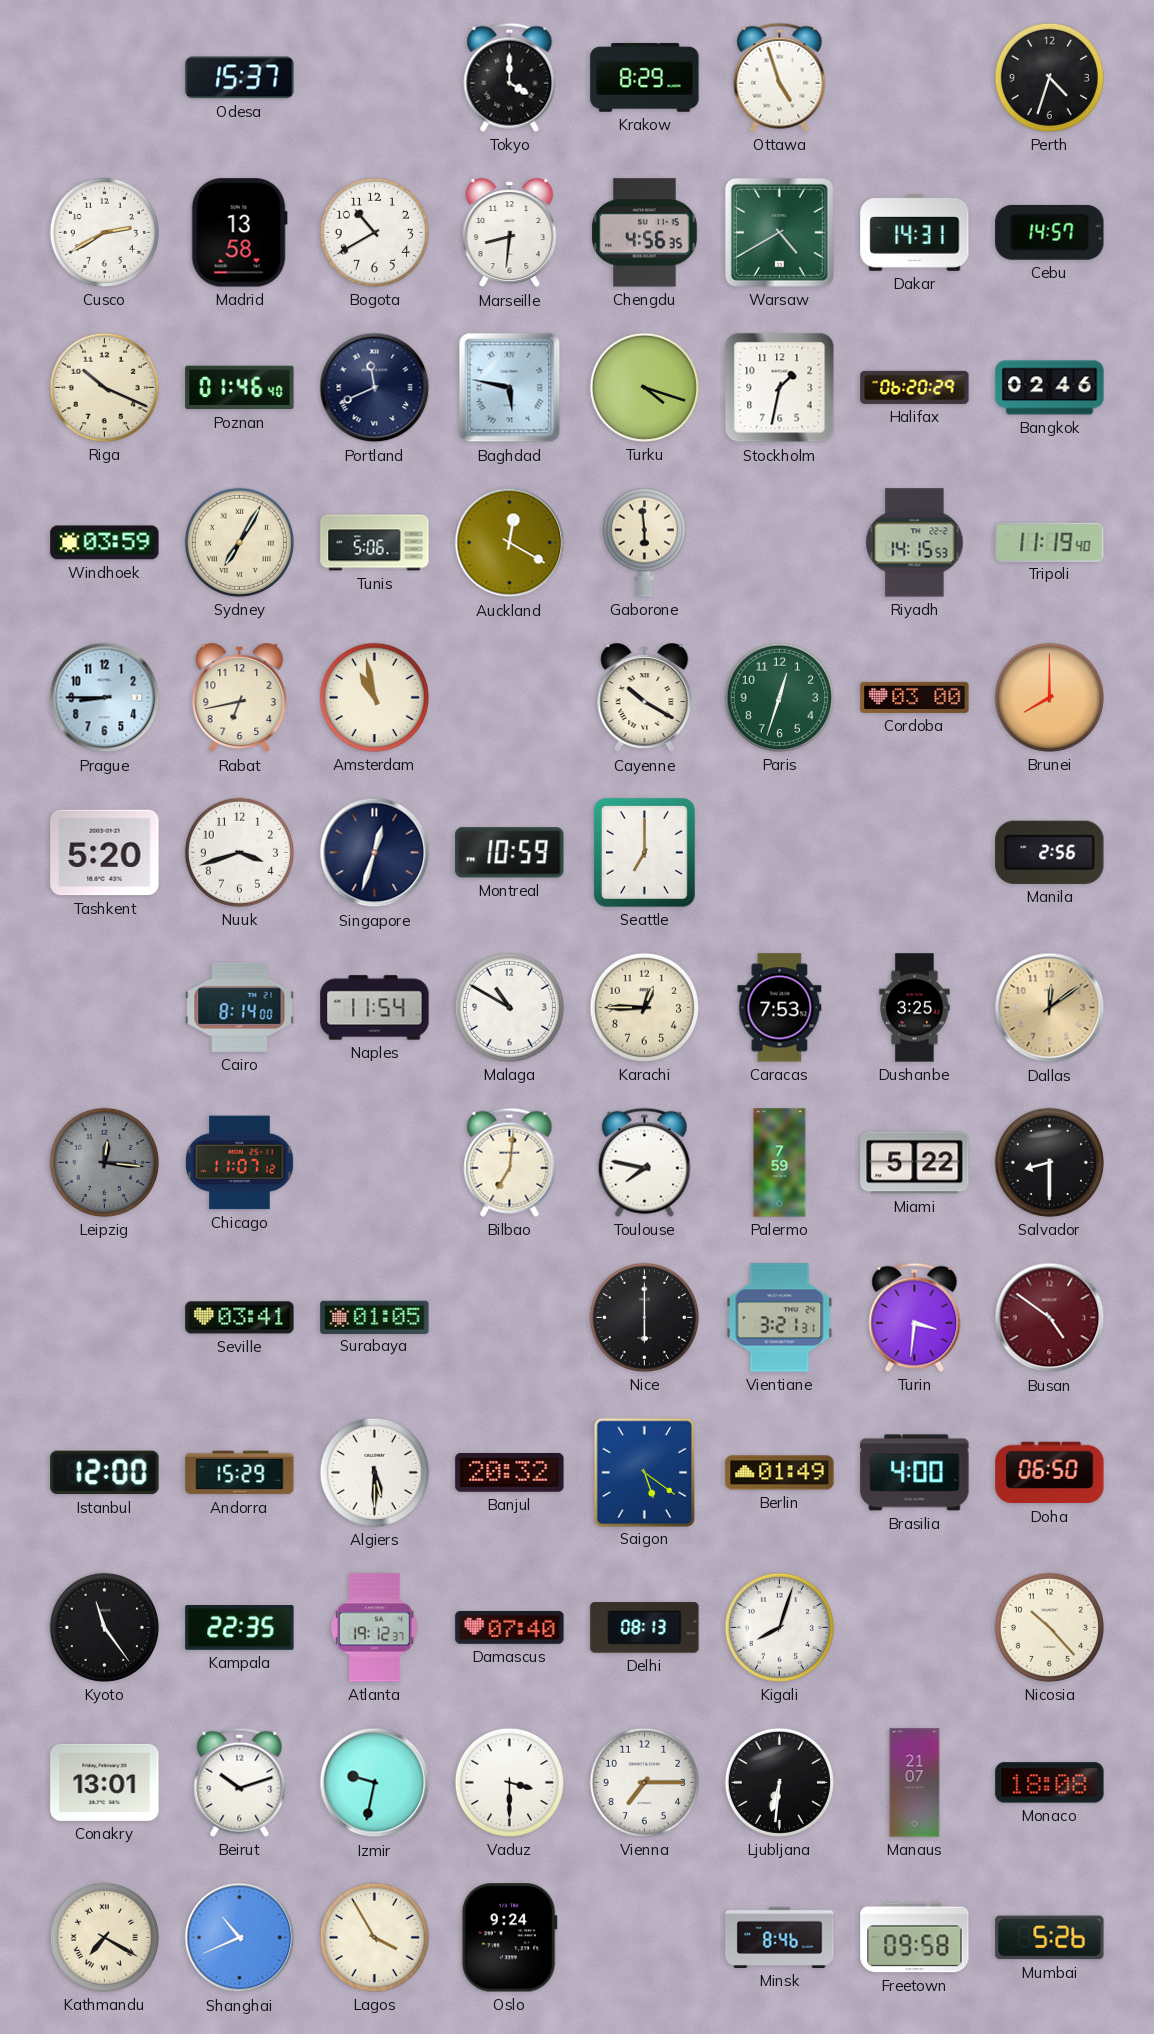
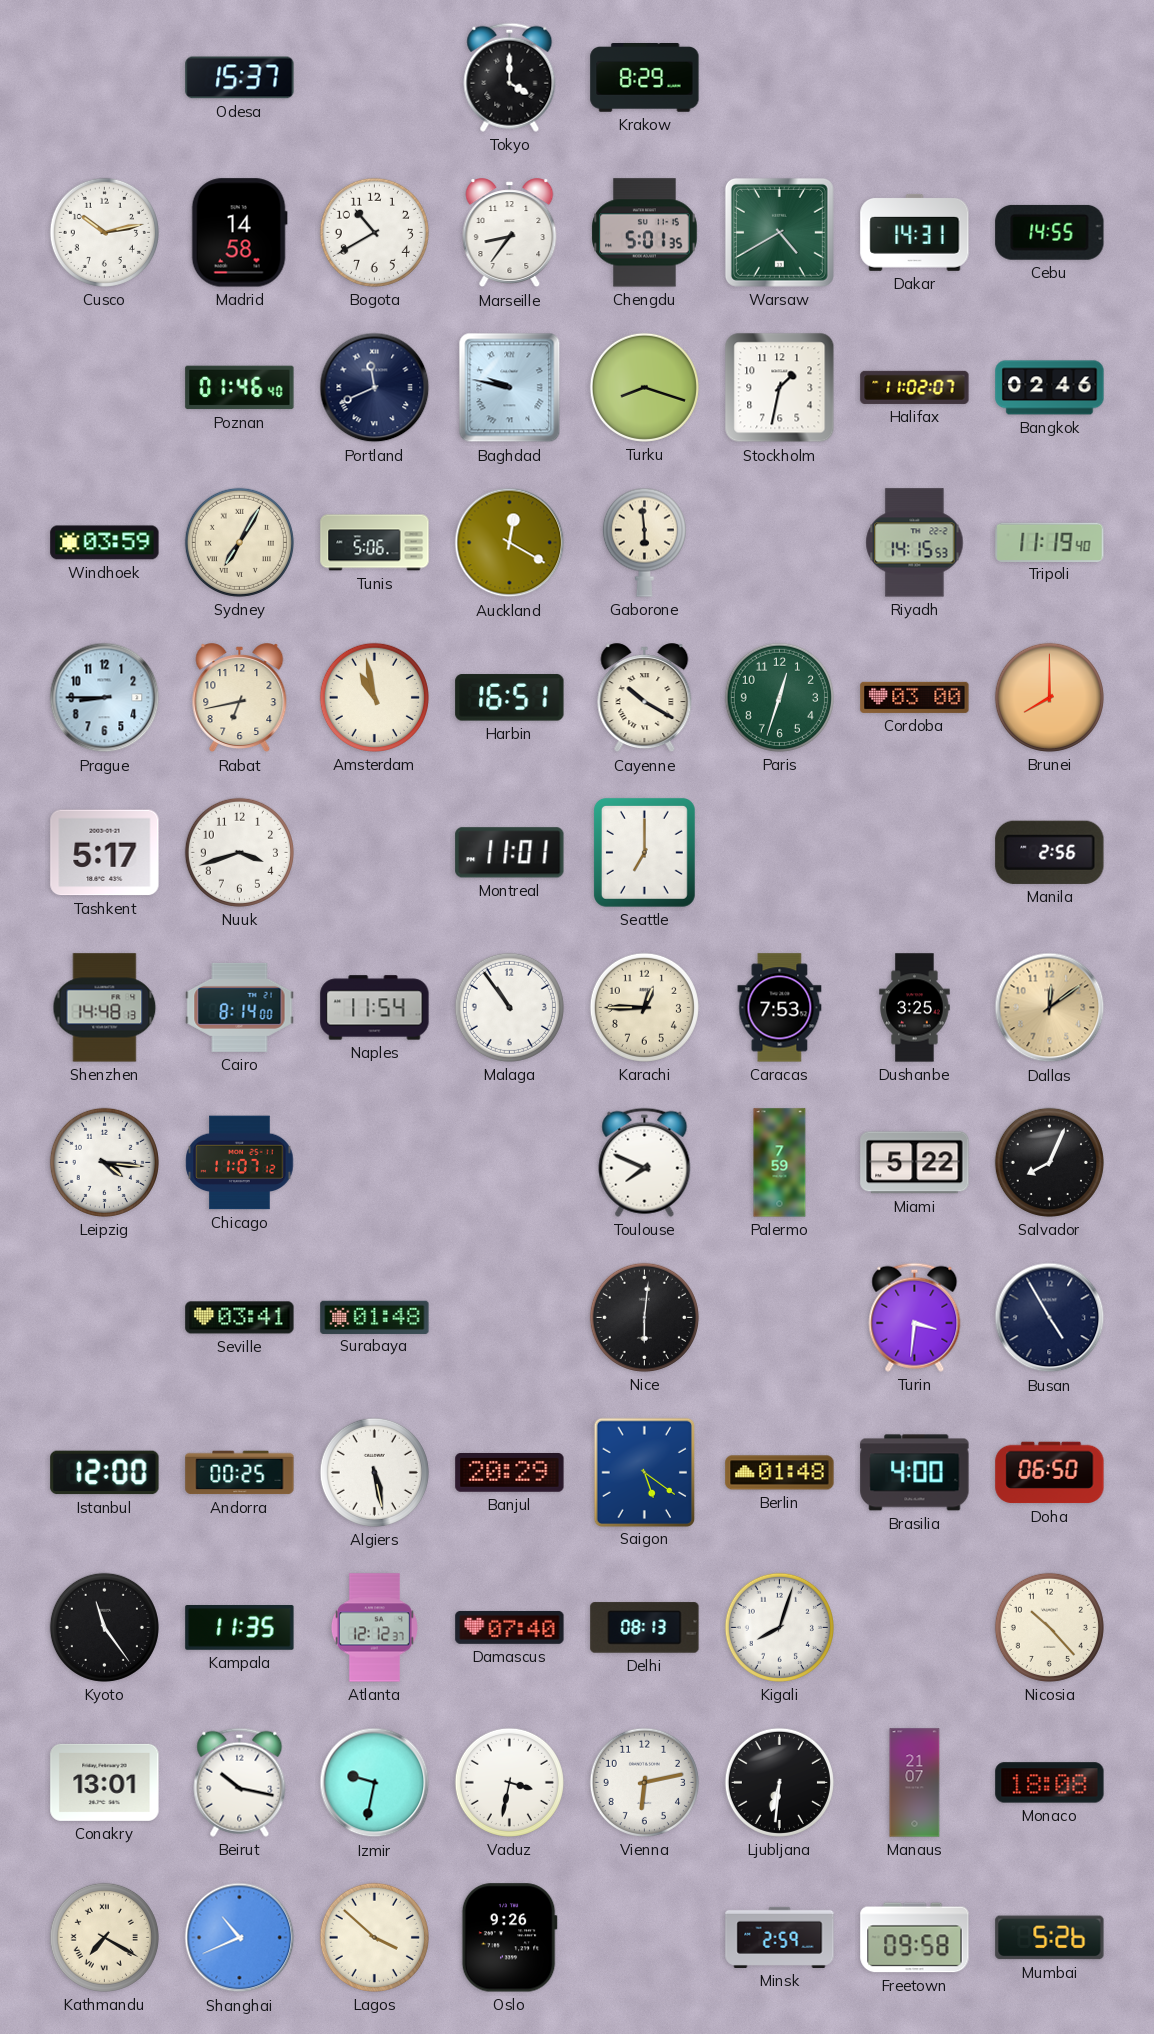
Ottawa: 4:57 -> none (780, 77)
Perth: 4:33 -> none (1049, 77)
Cusco: 2:40 -> 10:13 (104, 232)
Madrid: 13:58 -> 14:58 (239, 233)
Marseille: 8:31 -> 8:36 (510, 233)
Chengdu: 4:56 -> 5:01 (645, 233)
Cebu: 14:57 -> 14:55 (1050, 232)
Riga: 10:19 -> none (104, 387)
Baghdad: 5:47 -> 9:47 (510, 388)
Turku: 4:18 -> 8:18 (644, 387)
Halifax: 06:20 -> 11:02 (915, 387)
Harbin: none -> 16:51 (510, 698)
Tashkent: 5:20 -> 5:17 (105, 853)
Singapore: 12:33 -> none (375, 853)
Montreal: 10:59 -> 11:01 (510, 853)
Shenzhen: none -> 14:48 (105, 1008)
Malaga: 10:50 -> 10:54 (509, 1007)
Leipzig: 12:16 -> 4:16 (104, 1162)
Leipzig dial: grey -> white (104, 1162)
Bilbao: 7:01 -> none (510, 1162)
Toulouse: 7:47 -> 7:49 (645, 1162)
Salvador: 8:30 -> 8:04 (1049, 1162)
Surabaya: 01:05 -> 01:48 (375, 1317)
Nice: 6:00 -> 6:01 (644, 1317)
Vientiane: 3:21 -> none (780, 1318)
Busan: 4:51 -> 4:55 (1050, 1318)
Busan dial: burgundy -> navy (1050, 1318)
Andorra: 15:29 -> 00:25 (240, 1473)
Algiers: 5:30 -> 5:28 (374, 1472)
Banjul: 20:32 -> 20:29 (510, 1473)
Berlin: 01:49 -> 01:48 (780, 1473)
Kampala: 22:35 -> 11:35 (240, 1628)
Atlanta: 19:12 -> 12:12 (374, 1628)
Beirut: 10:12 -> 10:17 (240, 1782)
Vaduz: 3:30 -> 3:32 (509, 1782)
Vienna: 7:15 -> 6:13 (644, 1782)
Lagos: 3:55 -> 3:52 (374, 1937)
Oslo: 9:24 -> 9:26 (509, 1938)
Minsk: 8:46 -> 2:59 (780, 1937)
